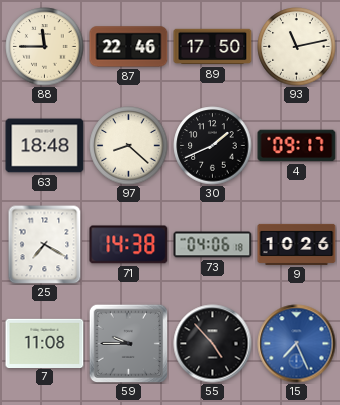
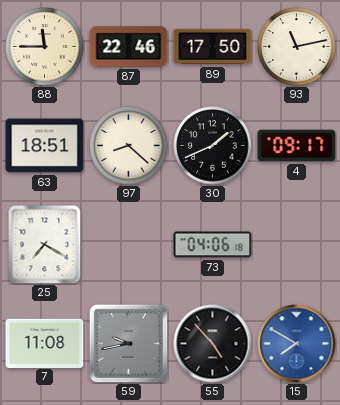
63: 18:48 -> 18:51 (45, 146)
71: 14:38 -> none (129, 245)
9: 10:26 -> none (297, 244)
59: 9:45 -> 9:43 (128, 343)
15: 7:26 -> 7:50 (297, 344)
